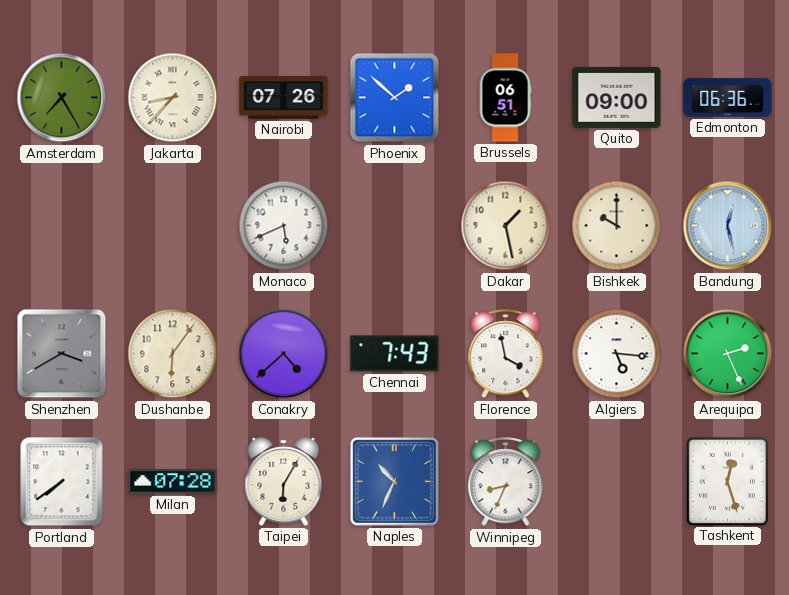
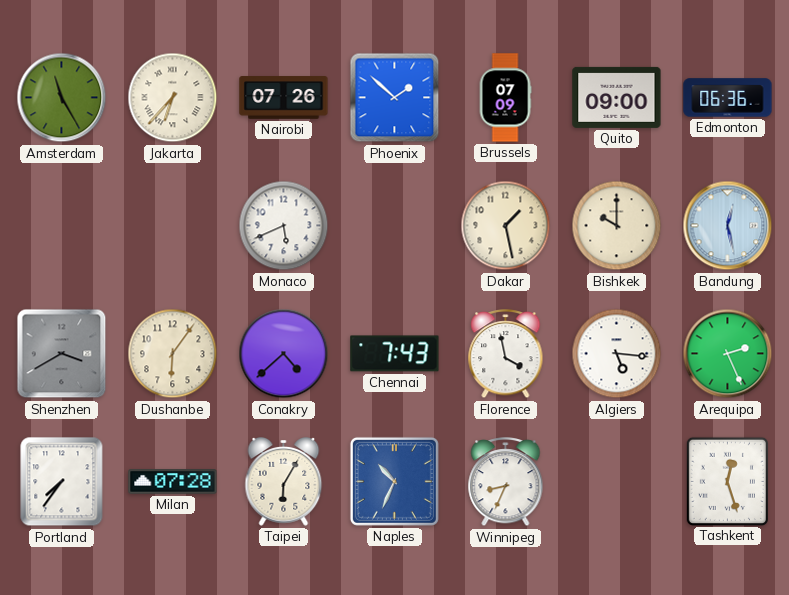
Amsterdam: 7:25 -> 11:25 (62, 98)
Jakarta: 8:37 -> 6:37 (173, 98)
Brussels: 06:51 -> 07:09 (505, 98)
Portland: 7:39 -> 7:36 (62, 482)
